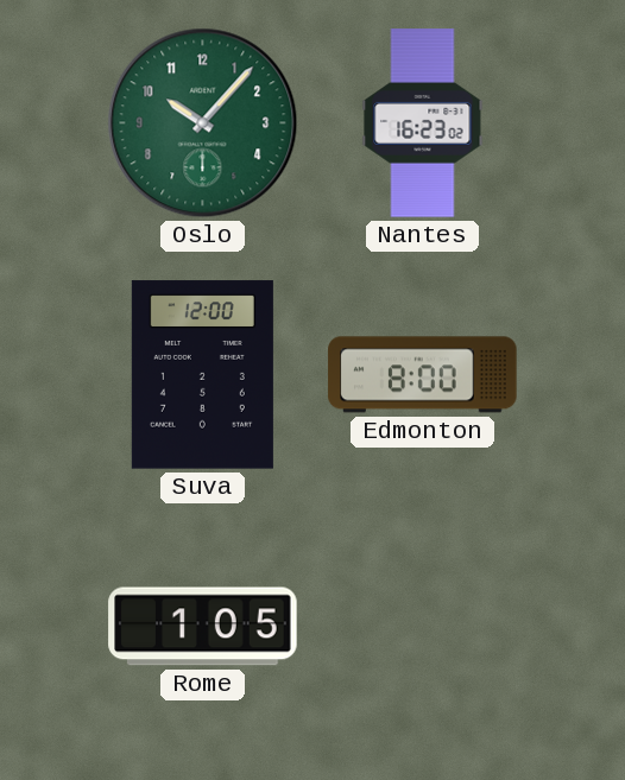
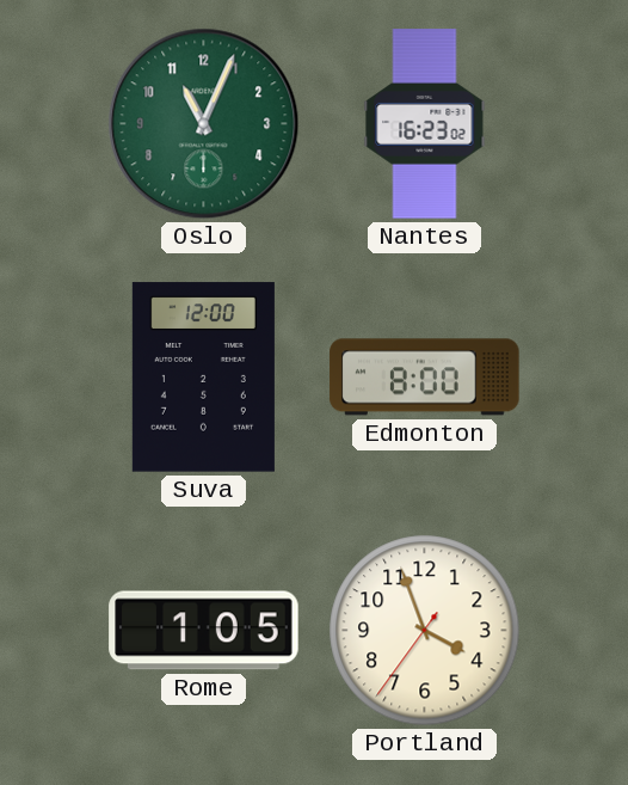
Oslo: 10:07 -> 11:04 (204, 124)
Portland: none -> 3:56 (425, 631)
